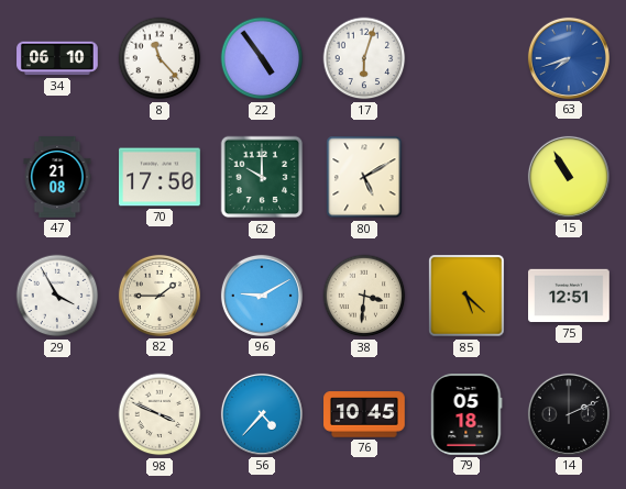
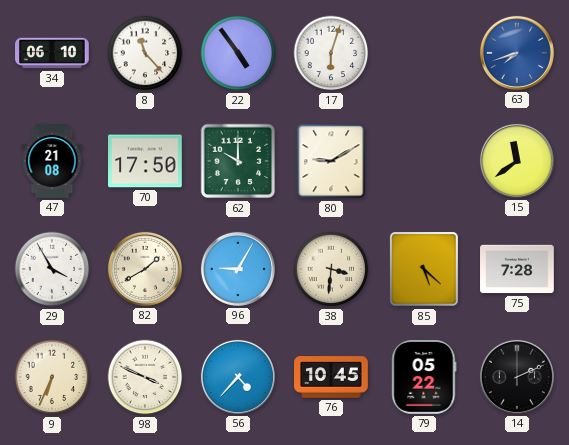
80: 5:10 -> 9:10 (331, 161)
15: 10:55 -> 11:39 (517, 161)
82: 1:45 -> 1:40 (145, 269)
96: 9:10 -> 9:05 (238, 269)
75: 12:51 -> 7:28 (517, 269)
9: none -> 6:34 (52, 377)
79: 05:18 -> 05:22 (424, 378)
